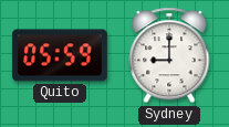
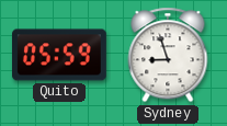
Sydney: 9:00 -> 8:57 (168, 55)
